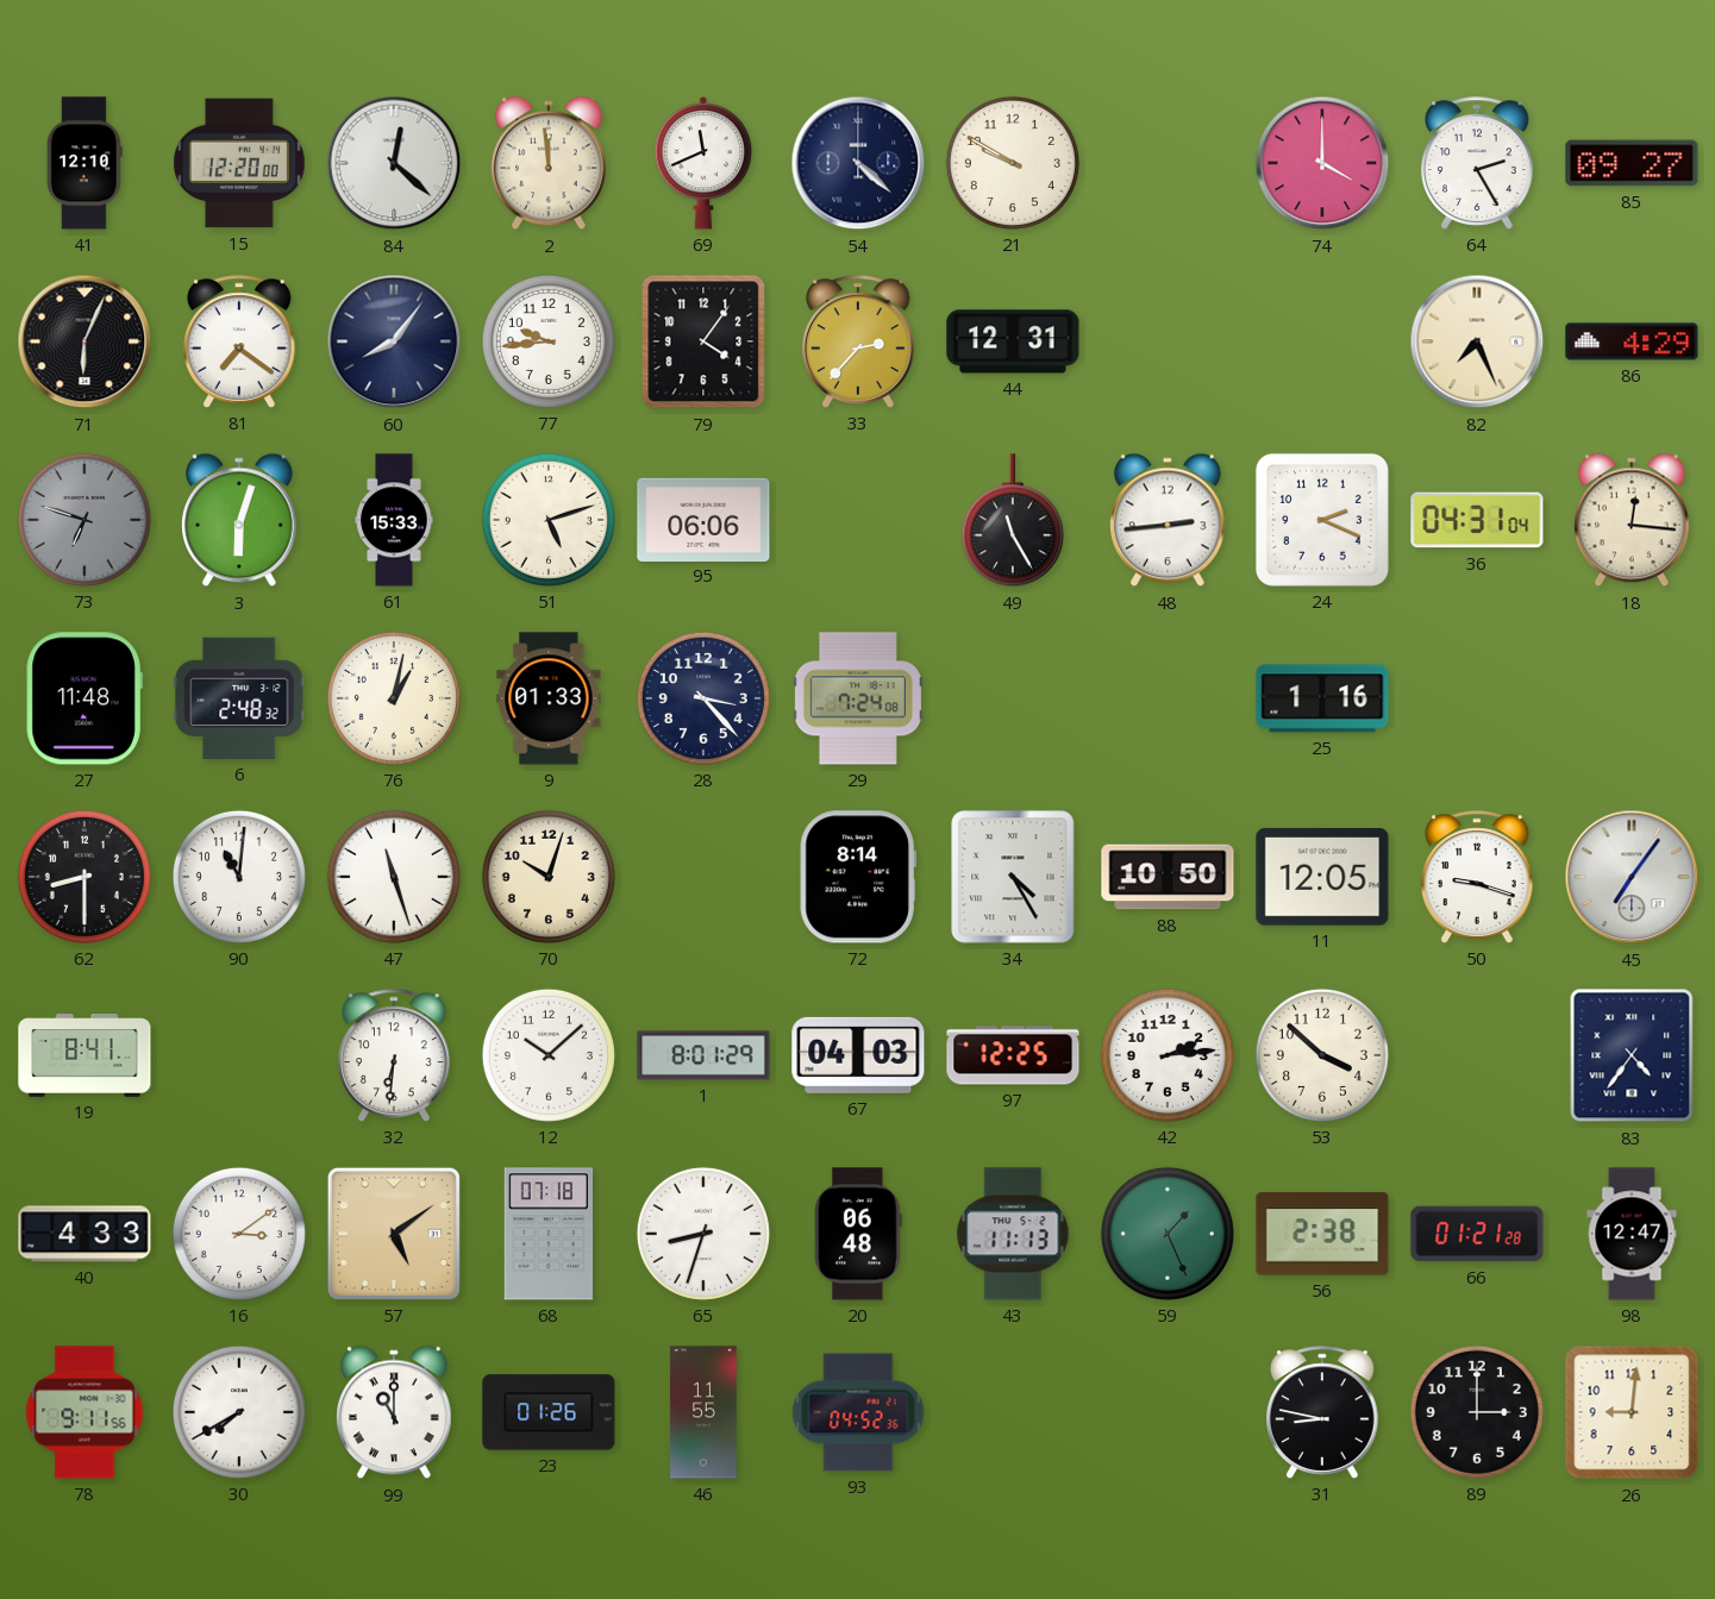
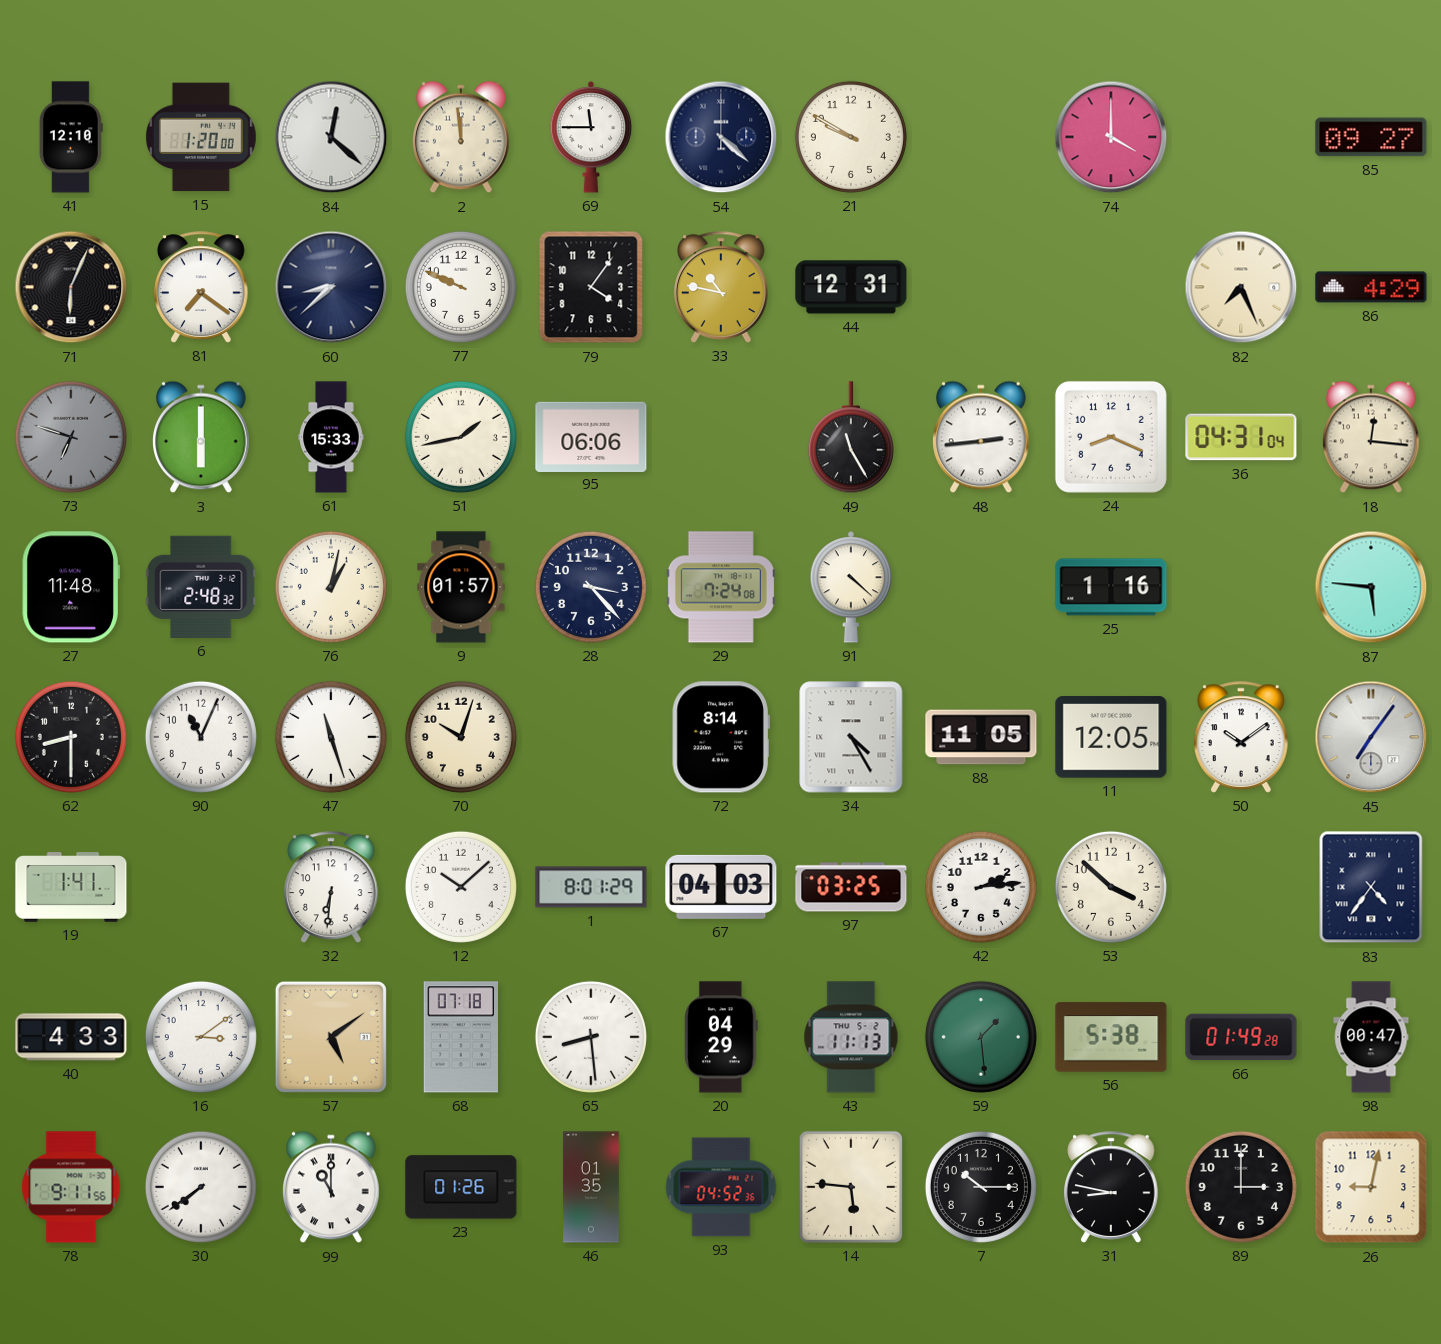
15: 12:20 -> 1:20 (201, 137)
69: 11:41 -> 11:45 (591, 138)
64: 2:25 -> none (1477, 163)
60: 8:06 -> 8:38 (331, 287)
77: 9:44 -> 9:49 (461, 287)
33: 2:37 -> 10:47 (721, 287)
3: 6:03 -> 6:00 (201, 437)
51: 5:12 -> 1:43 (461, 437)
24: 2:19 -> 8:19 (1111, 437)
9: 01:33 -> 01:57 (461, 587)
91: none -> 4:22 (851, 588)
87: none -> 5:46 (1371, 587)
90: 11:01 -> 11:04 (201, 737)
88: 10:50 -> 11:05 (981, 737)
50: 9:18 -> 10:09 (1241, 737)
19: 8:41 -> 1:41 (71, 888)
97: 12:25 -> 03:25 (851, 887)
65: 8:33 -> 8:29 (591, 1037)
20: 06:48 -> 04:29 (722, 1037)
59: 1:26 -> 1:29 (981, 1037)
56: 2:38 -> 5:38 (1111, 1037)
66: 01:21 -> 01:49 (1241, 1037)
98: 12:47 -> 00:47 (1371, 1037)
30: 7:40 -> 7:39 (201, 1187)
46: 11:55 -> 01:35 (591, 1187)
14: none -> 5:46 (851, 1187)
7: none -> 10:15 (981, 1187)
26: 9:01 -> 9:02 (1371, 1187)
